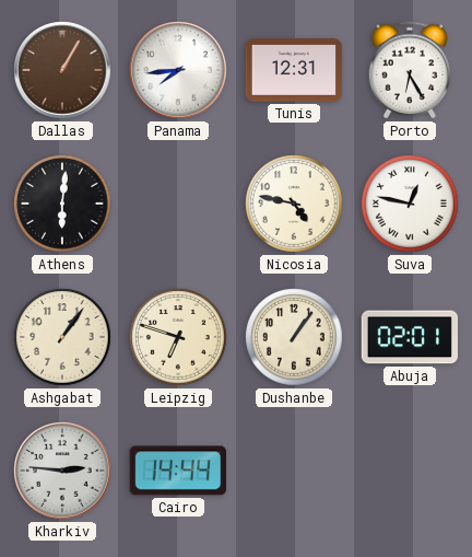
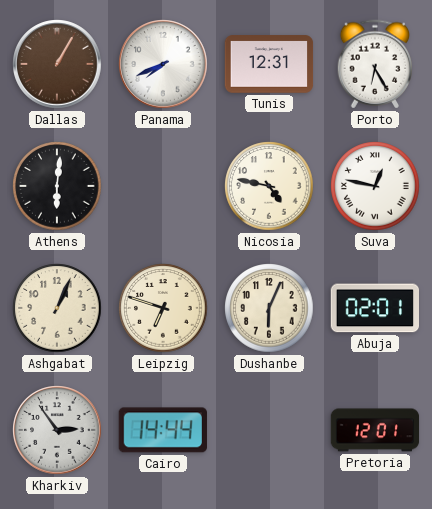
Panama: 7:44 -> 7:41 (163, 64)
Ashgabat: 1:06 -> 1:04 (57, 308)
Dushanbe: 1:06 -> 6:04 (269, 308)
Kharkiv: 2:46 -> 2:54 (57, 430)
Pretoria: none -> 12:01 (375, 430)
